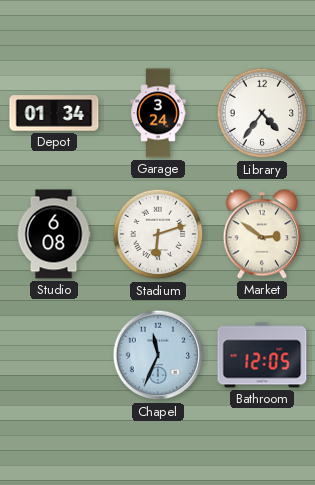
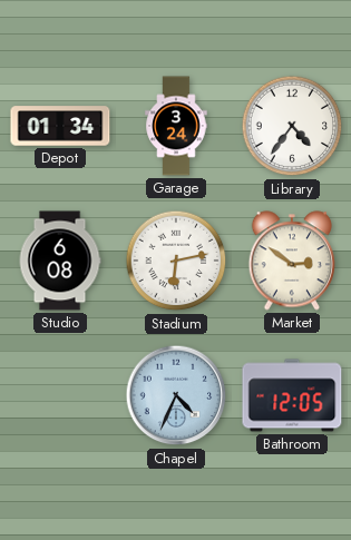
Stadium: 6:12 -> 6:13 (176, 261)
Chapel: 11:34 -> 4:34 (176, 395)
